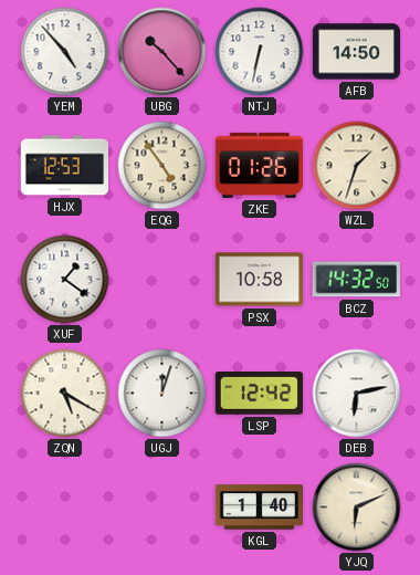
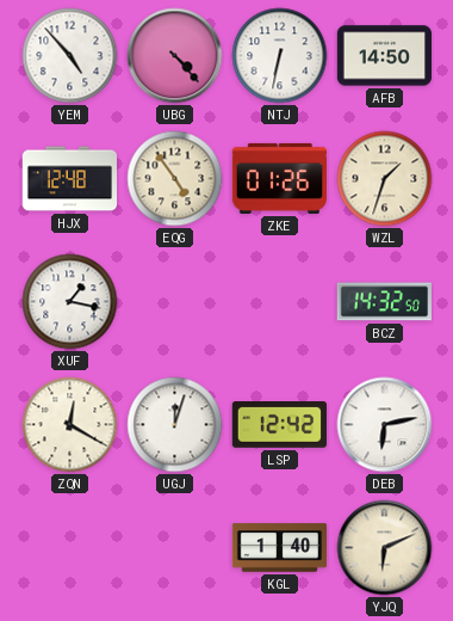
UBG: 10:23 -> 4:23 (175, 56)
HJX: 12:53 -> 12:48 (70, 179)
XUF: 1:21 -> 1:17 (70, 302)
PSX: 10:58 -> none (259, 280)
ZQN: 5:20 -> 12:20 (70, 425)
